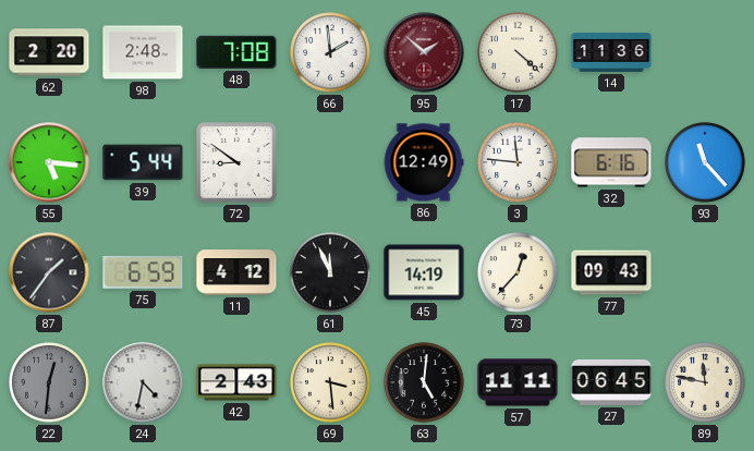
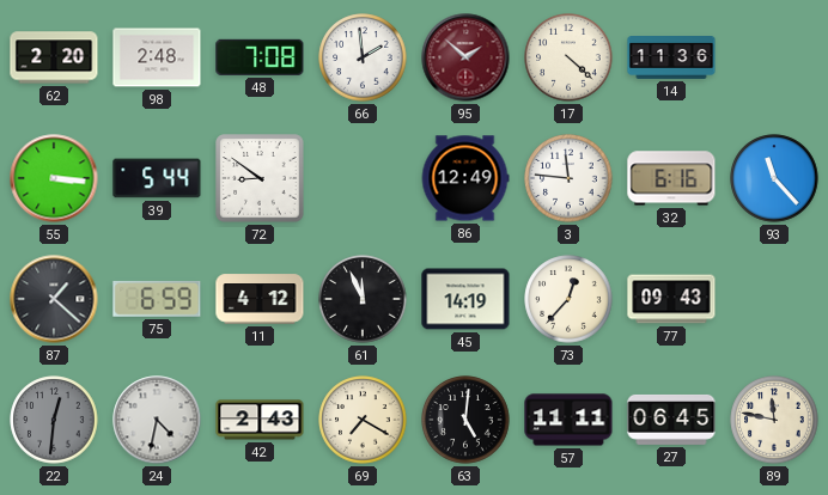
55: 5:16 -> 3:16 (54, 178)
87: 1:36 -> 1:22 (54, 299)
69: 3:29 -> 7:20 (363, 420)
